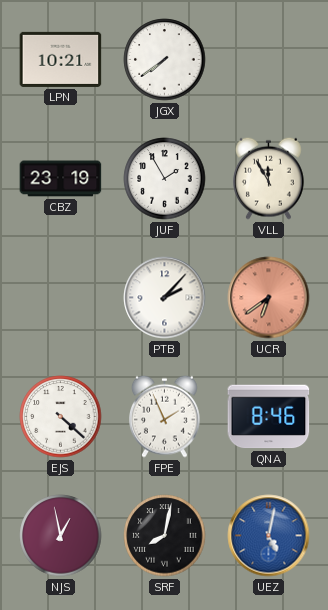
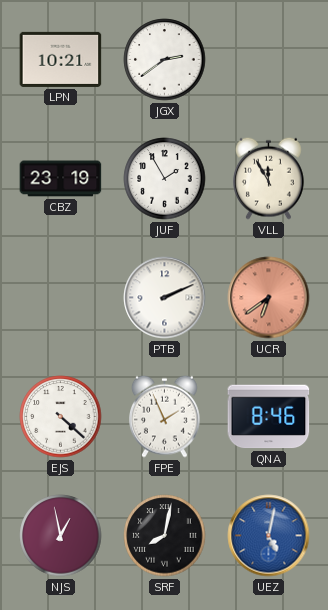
JGX: 7:39 -> 2:39 (165, 60)
PTB: 2:07 -> 2:11 (165, 298)
